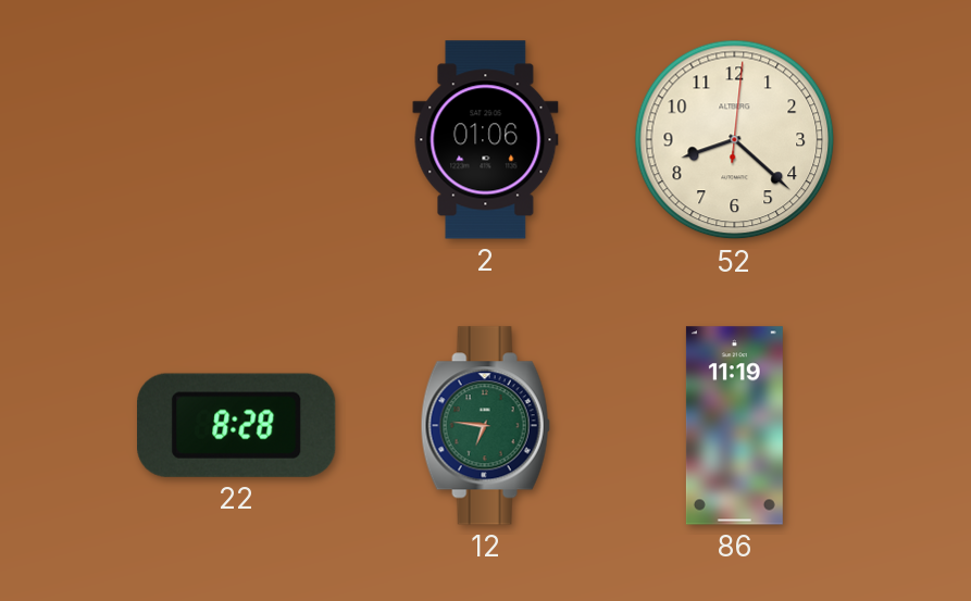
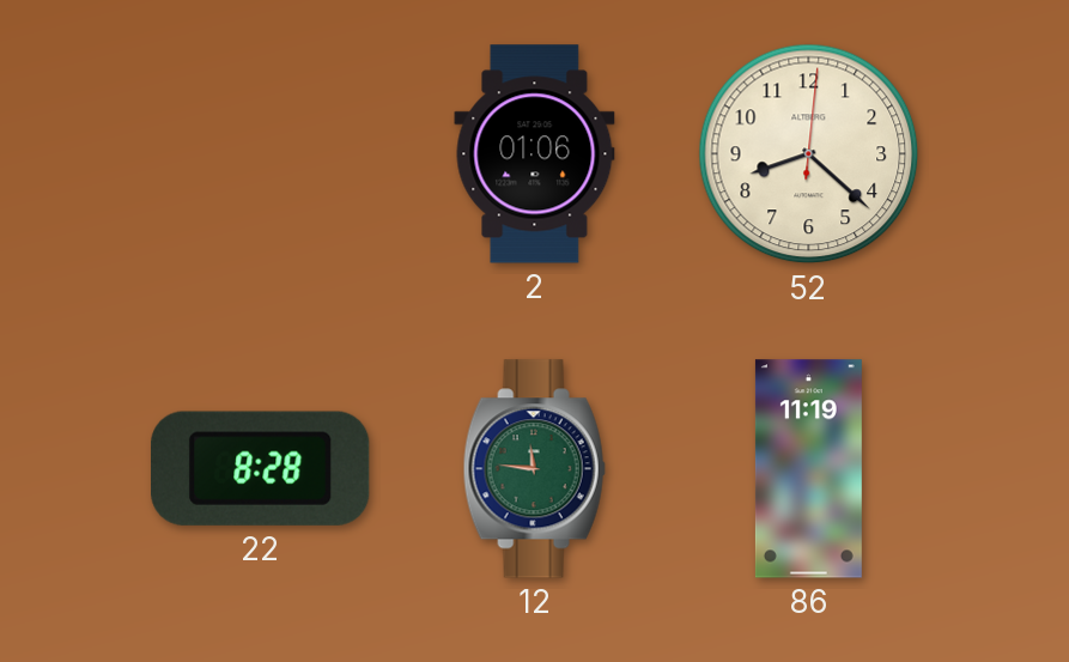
12: 6:46 -> 11:46 (534, 469)
